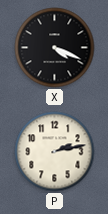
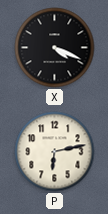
P: 2:13 -> 6:13 (55, 152)
